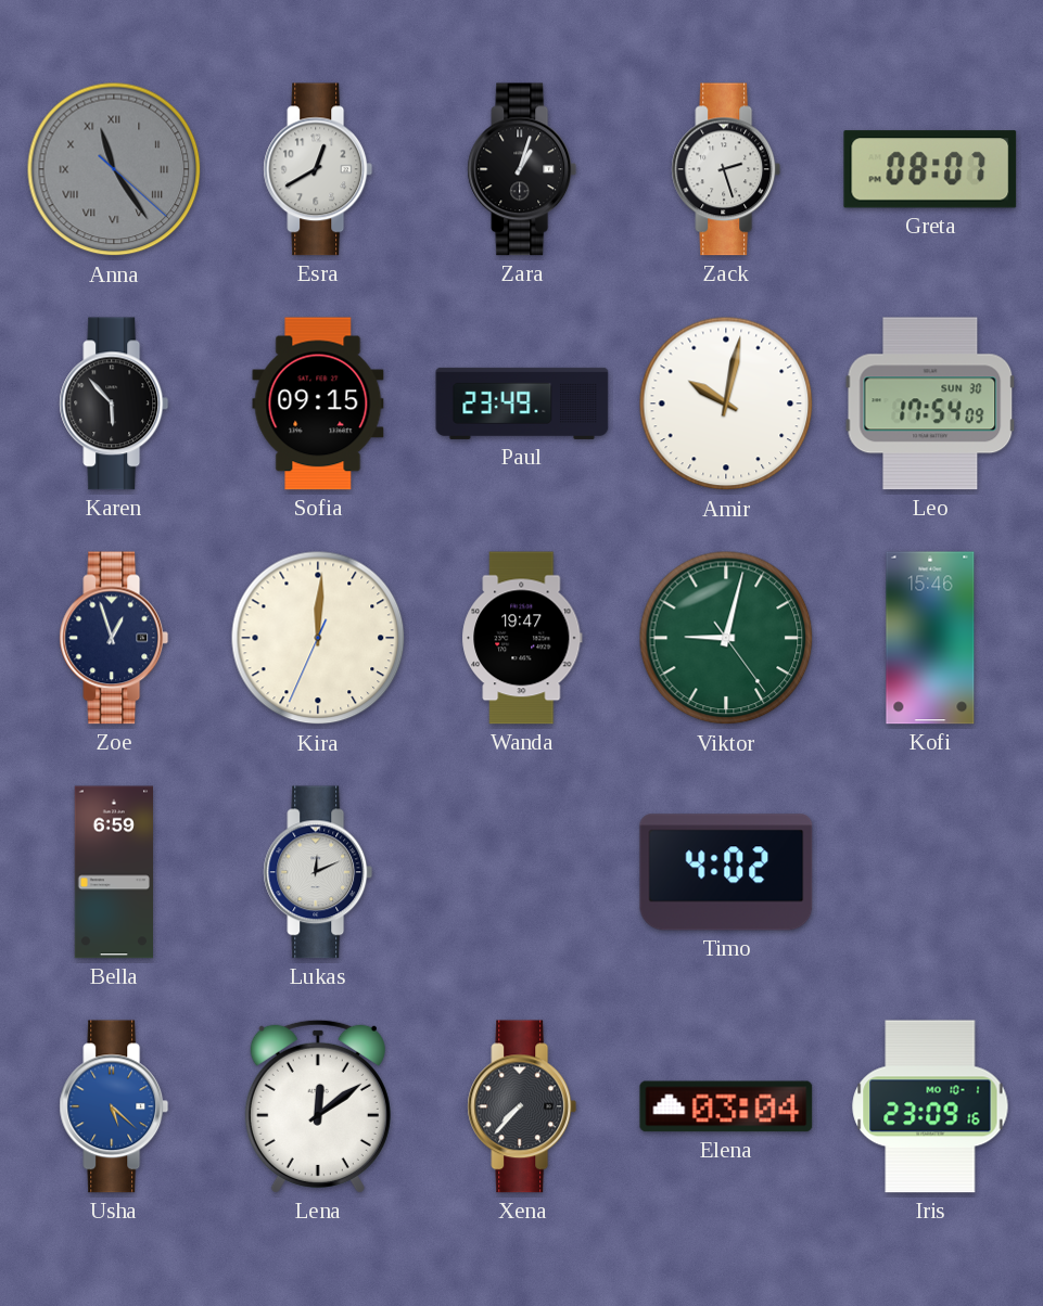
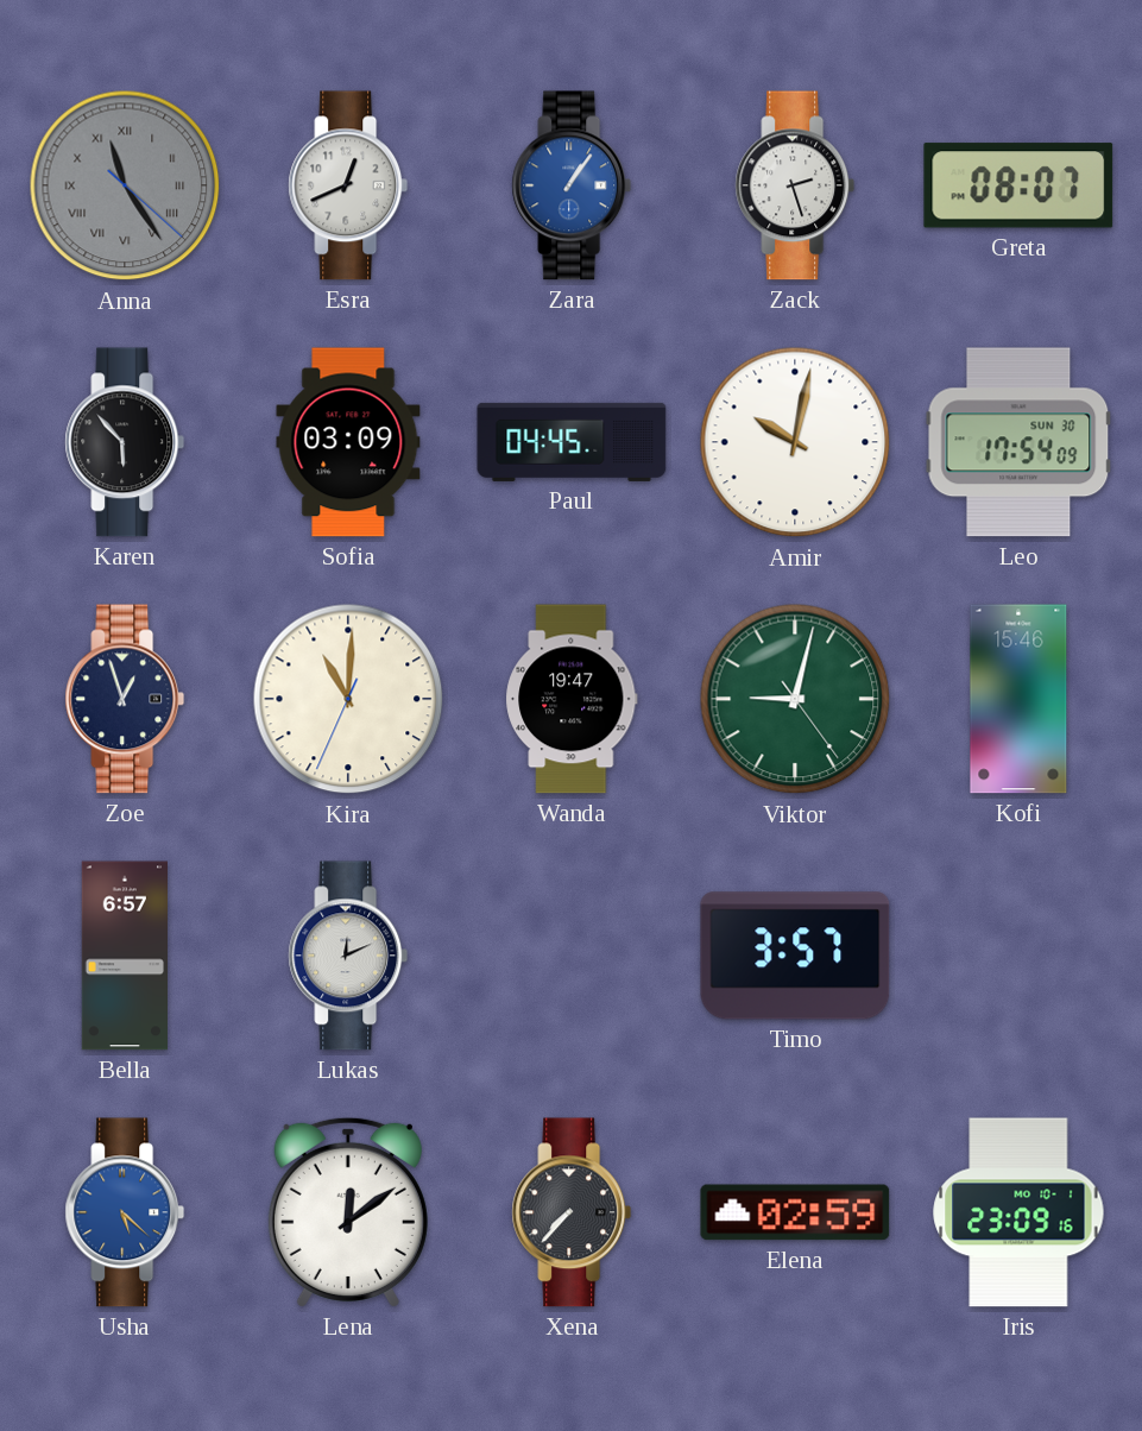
Esra: 12:40 -> 12:41 (348, 185)
Zara: 1:03 -> 1:06 (572, 185)
Zara dial: black -> blue (572, 185)
Sofia: 09:15 -> 03:09 (348, 442)
Paul: 23:49 -> 04:45 (572, 442)
Kira: 12:00 -> 11:00 (348, 699)
Bella: 6:59 -> 6:57 (124, 956)
Timo: 4:02 -> 3:57 (795, 956)
Elena: 03:04 -> 02:59 (795, 1212)
